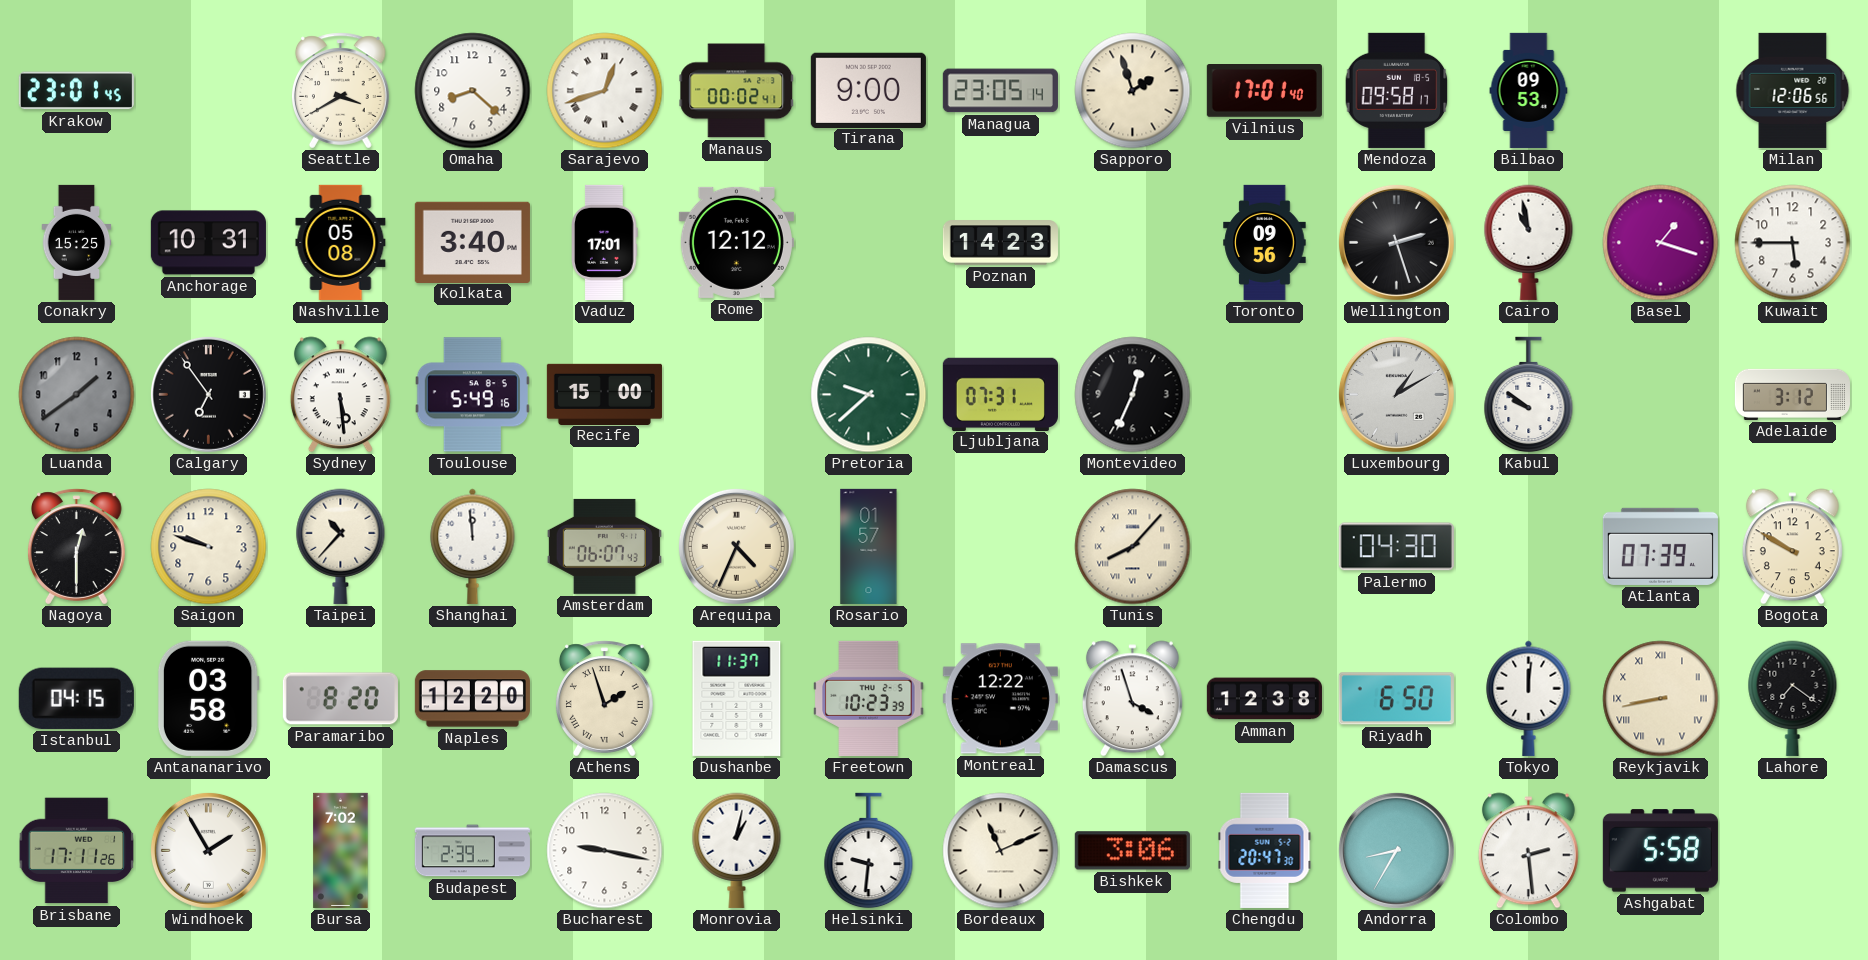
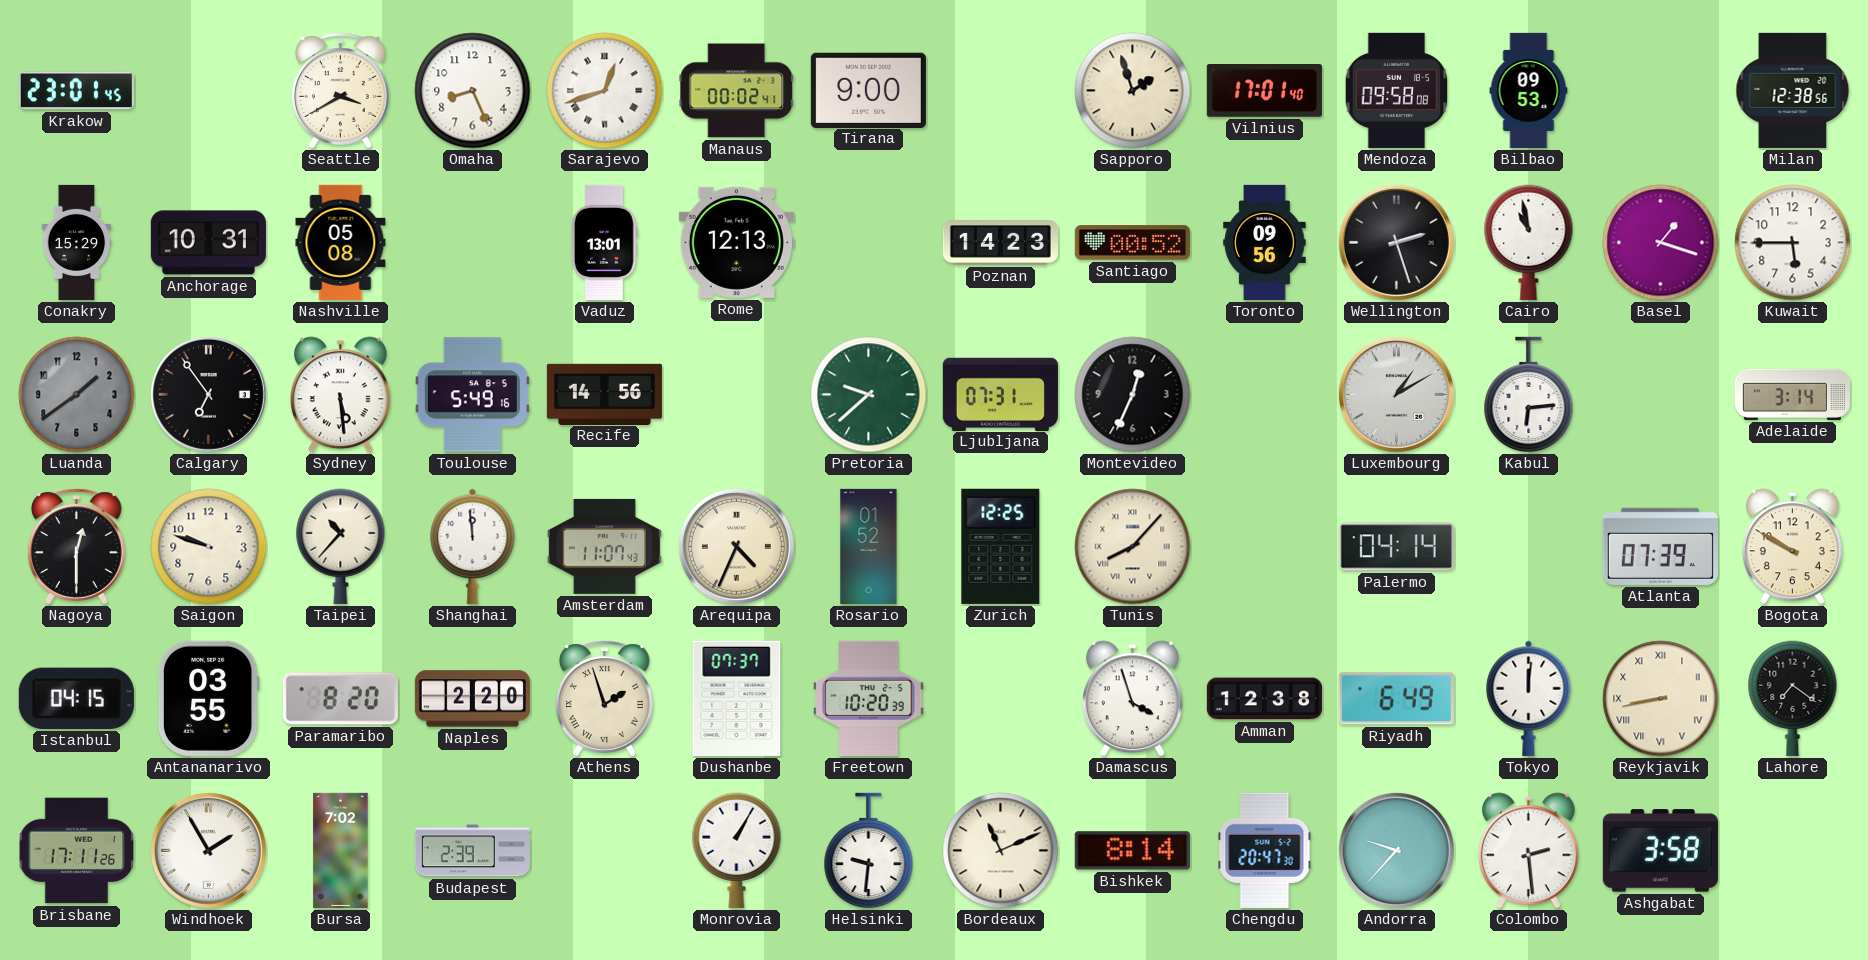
Omaha: 8:22 -> 8:26 (473, 91)
Managua: 23:05 -> none (1000, 91)
Mendoza: 09:58:17 -> 09:58:08 (1397, 90)
Milan: 12:06 -> 12:38 (1793, 90)
Conakry: 15:25 -> 15:29 (77, 242)
Kolkata: 3:40 -> none (472, 242)
Vaduz: 17:01 -> 13:01 (605, 242)
Rome: 12:12 -> 12:13 (736, 242)
Santiago: none -> 00:52 (1132, 243)
Recife: 15:00 -> 14:56 (604, 394)
Kabul: 9:51 -> 6:14 (1529, 395)
Adelaide: 3:12 -> 3:14 (1792, 394)
Amsterdam: 06:07 -> 11:07 (604, 546)
Rosario: 01:57 -> 01:52 (869, 546)
Zurich: none -> 12:25 (1001, 546)
Palermo: 04:30 -> 04:14 (1396, 547)
Antananarivo: 03:58 -> 03:55 (208, 698)
Naples: 12:20 -> 2:20 (472, 699)
Dushanbe: 11:37 -> 07:37 (737, 698)
Freetown: 10:23 -> 10:20 (869, 698)
Montreal: 12:22 -> none (1000, 699)
Riyadh: 6:50 -> 6:49 (1396, 699)
Bucharest: 9:17 -> none (605, 851)
Monrovia: 1:02 -> 1:05 (737, 850)
Bishkek: 3:06 -> 8:14 (1132, 851)
Andorra: 8:35 -> 9:37 (1396, 850)
Ashgabat: 5:58 -> 3:58 (1660, 851)
